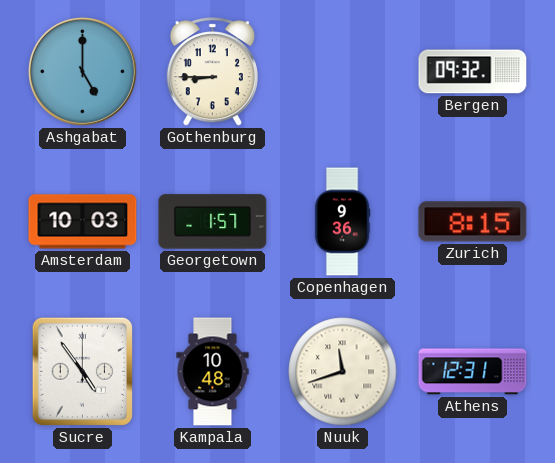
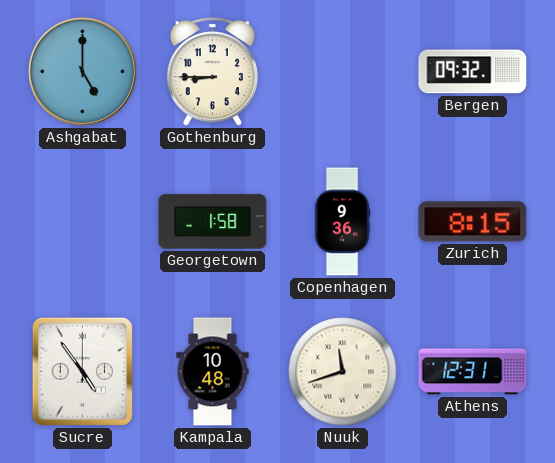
Amsterdam: 10:03 -> none (83, 222)
Georgetown: 1:57 -> 1:58 (213, 222)
